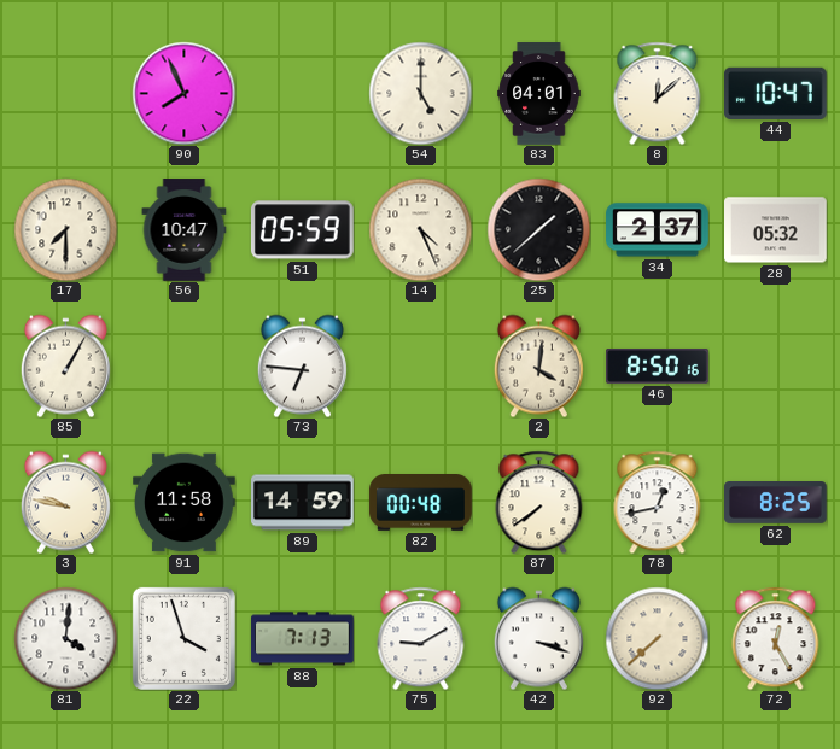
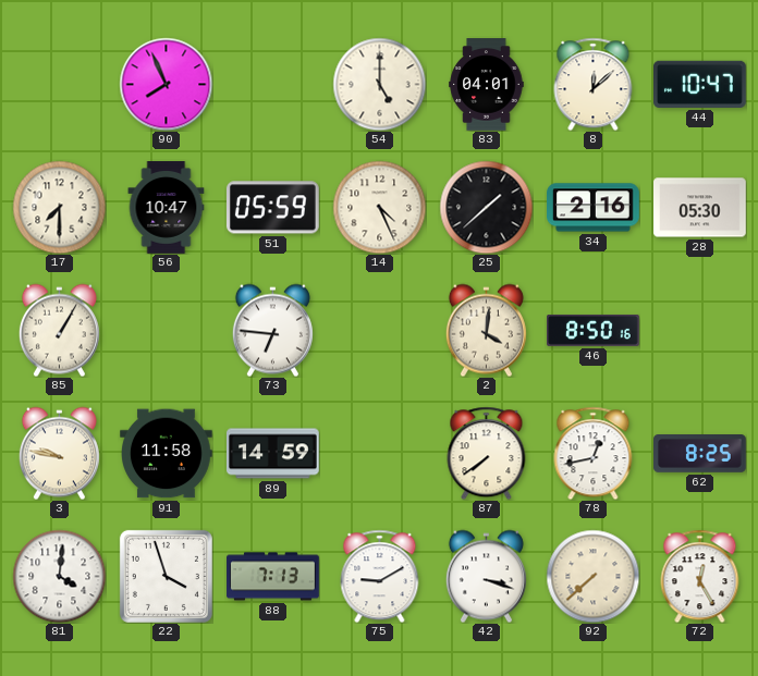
34: 2:37 -> 2:16 (594, 208)
28: 05:32 -> 05:30 (700, 208)
82: 00:48 -> none (421, 503)
